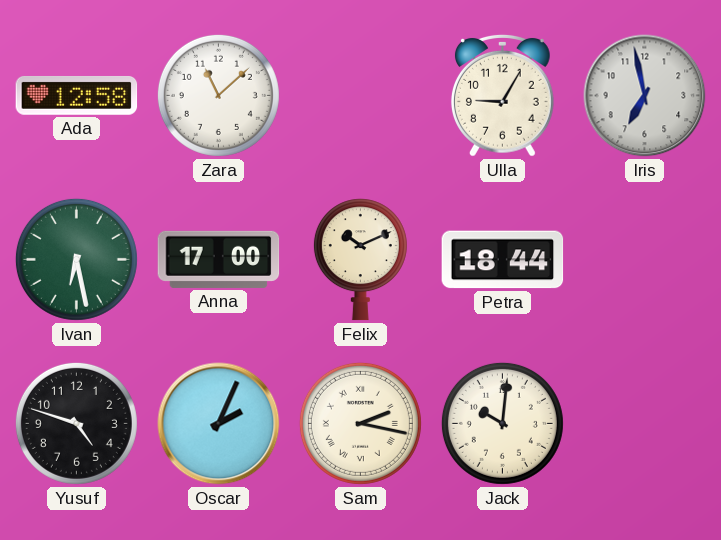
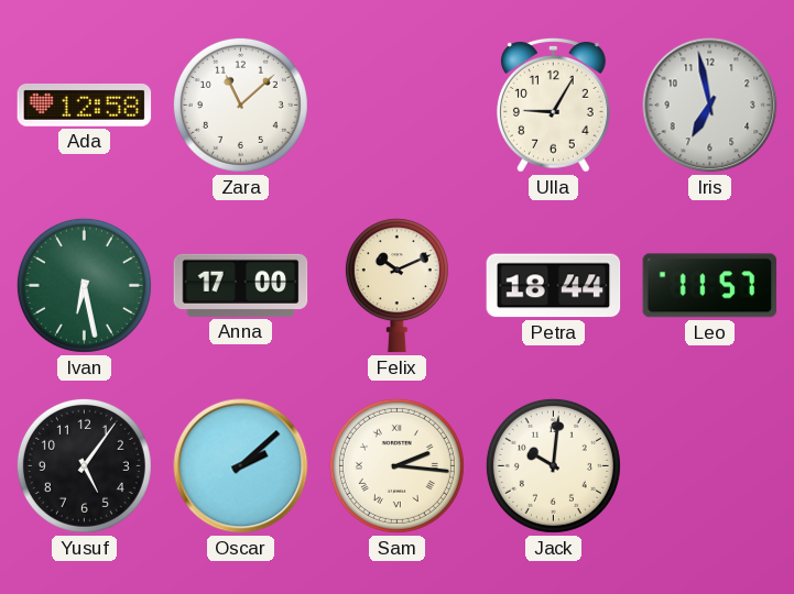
Leo: none -> 11:57 (710, 286)
Yusuf: 4:48 -> 5:06 (84, 465)
Oscar: 2:04 -> 2:08 (241, 466)
Sam: 2:17 -> 2:16 (396, 465)
